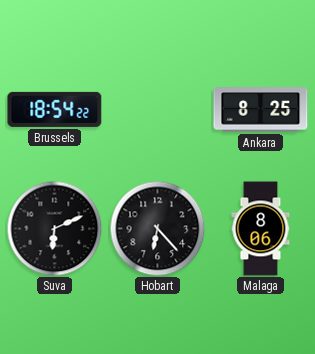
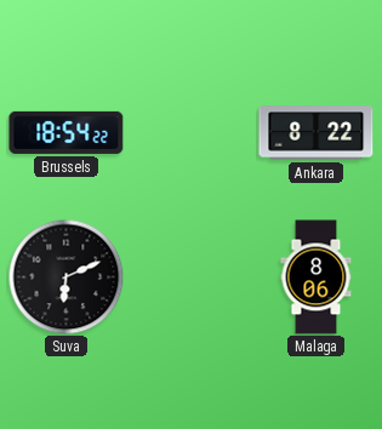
Ankara: 8:25 -> 8:22 (317, 133)
Hobart: 6:23 -> none (157, 228)
